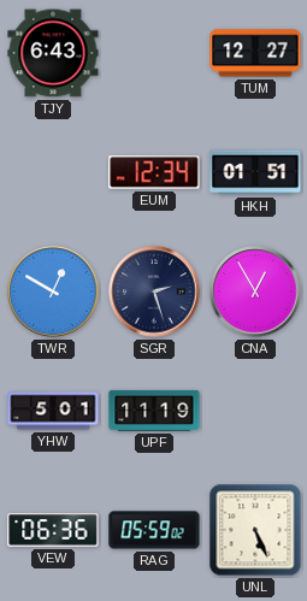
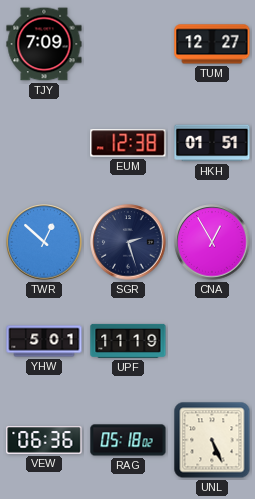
TJY: 6:43 -> 7:09 (44, 44)
EUM: 12:34 -> 12:38 (128, 143)
TWR: 12:50 -> 12:52 (44, 242)
RAG: 05:59 -> 05:18 (128, 440)
